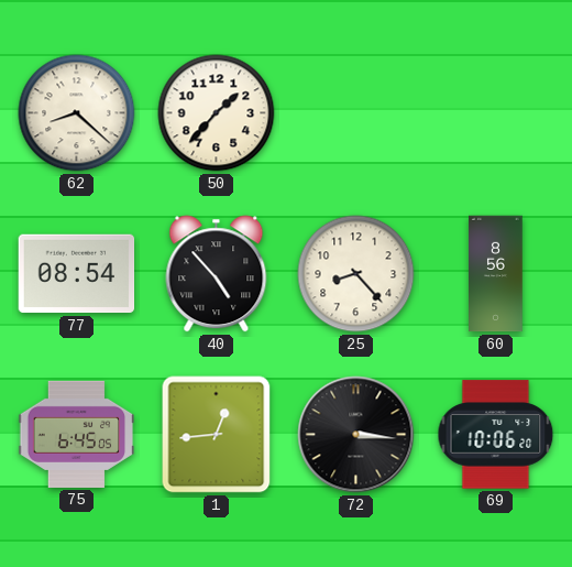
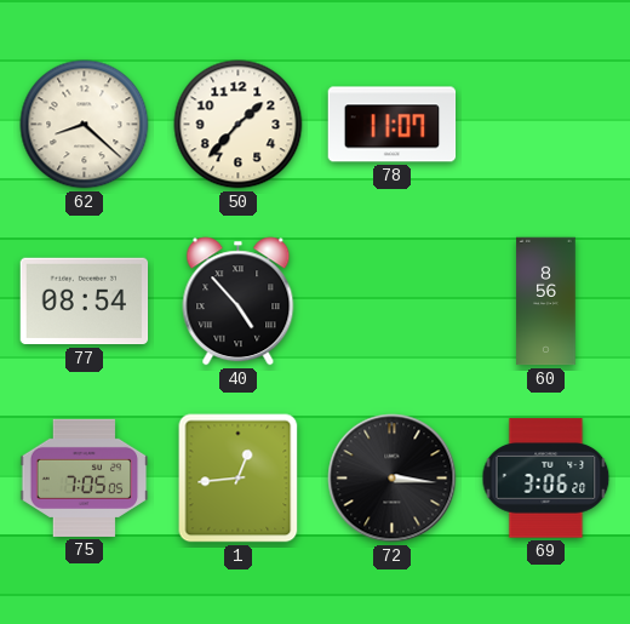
78: none -> 11:07 (393, 125)
25: 8:23 -> none (356, 274)
75: 6:45 -> 7:05 (85, 477)
69: 10:06 -> 3:06 (546, 479)
